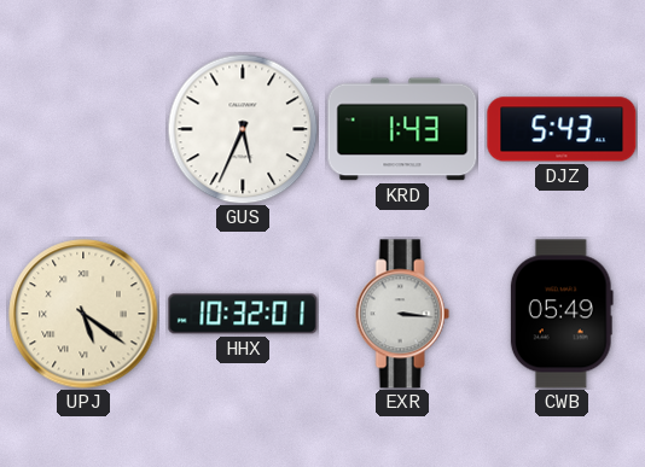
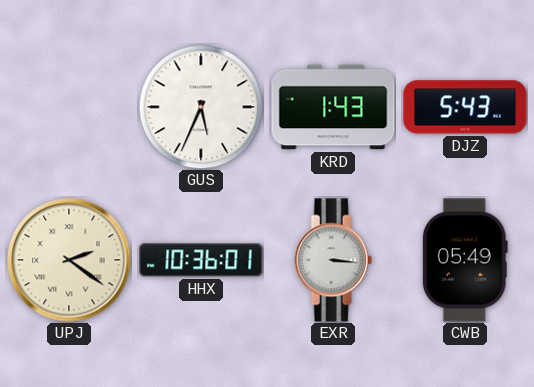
UPJ: 5:21 -> 2:21 (69, 260)
HHX: 10:32 -> 10:36 (201, 260)
